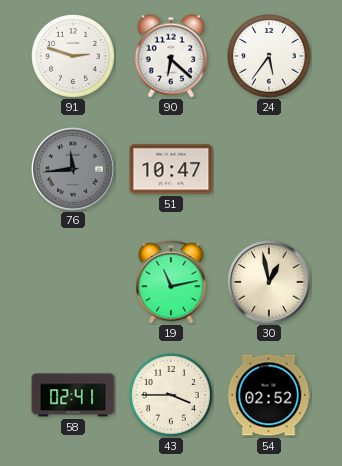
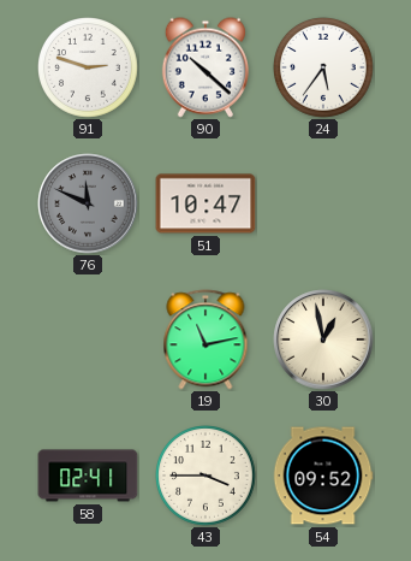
90: 6:22 -> 10:22 (205, 67)
76: 11:44 -> 11:49 (88, 203)
54: 02:52 -> 09:52 (323, 476)
